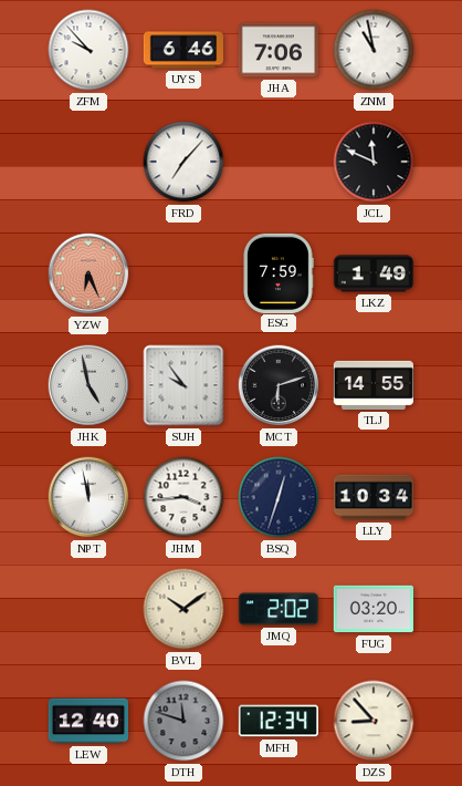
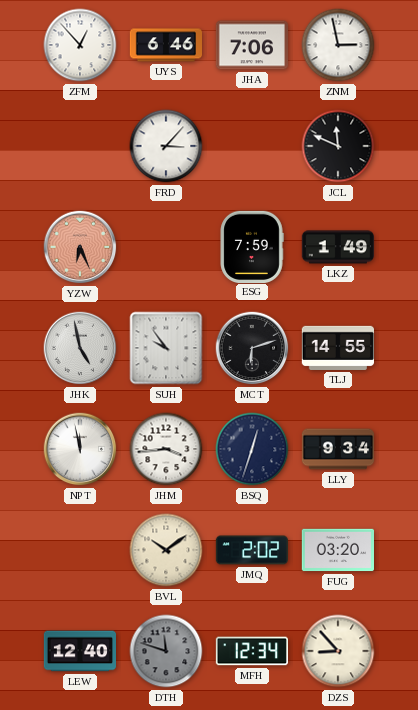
ZFM: 9:53 -> 12:53 (80, 45)
ZNM: 10:58 -> 2:58 (338, 45)
FRD: 7:07 -> 3:07 (166, 146)
LLY: 10:34 -> 9:34 (338, 449)
